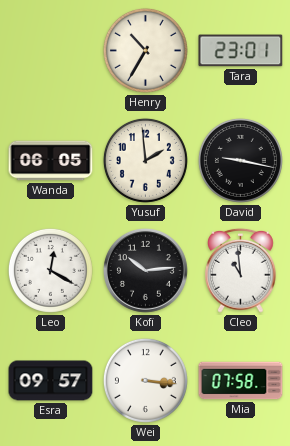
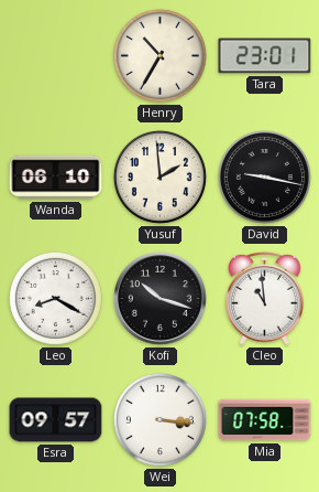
Wanda: 06:05 -> 06:10 (56, 178)
Leo: 12:20 -> 8:20 (55, 298)
Kofi: 10:14 -> 10:18 (161, 299)
